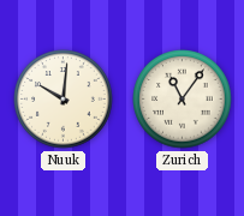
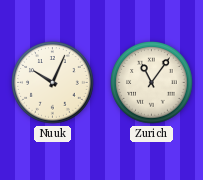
Nuuk: 10:01 -> 10:04 (53, 83)
